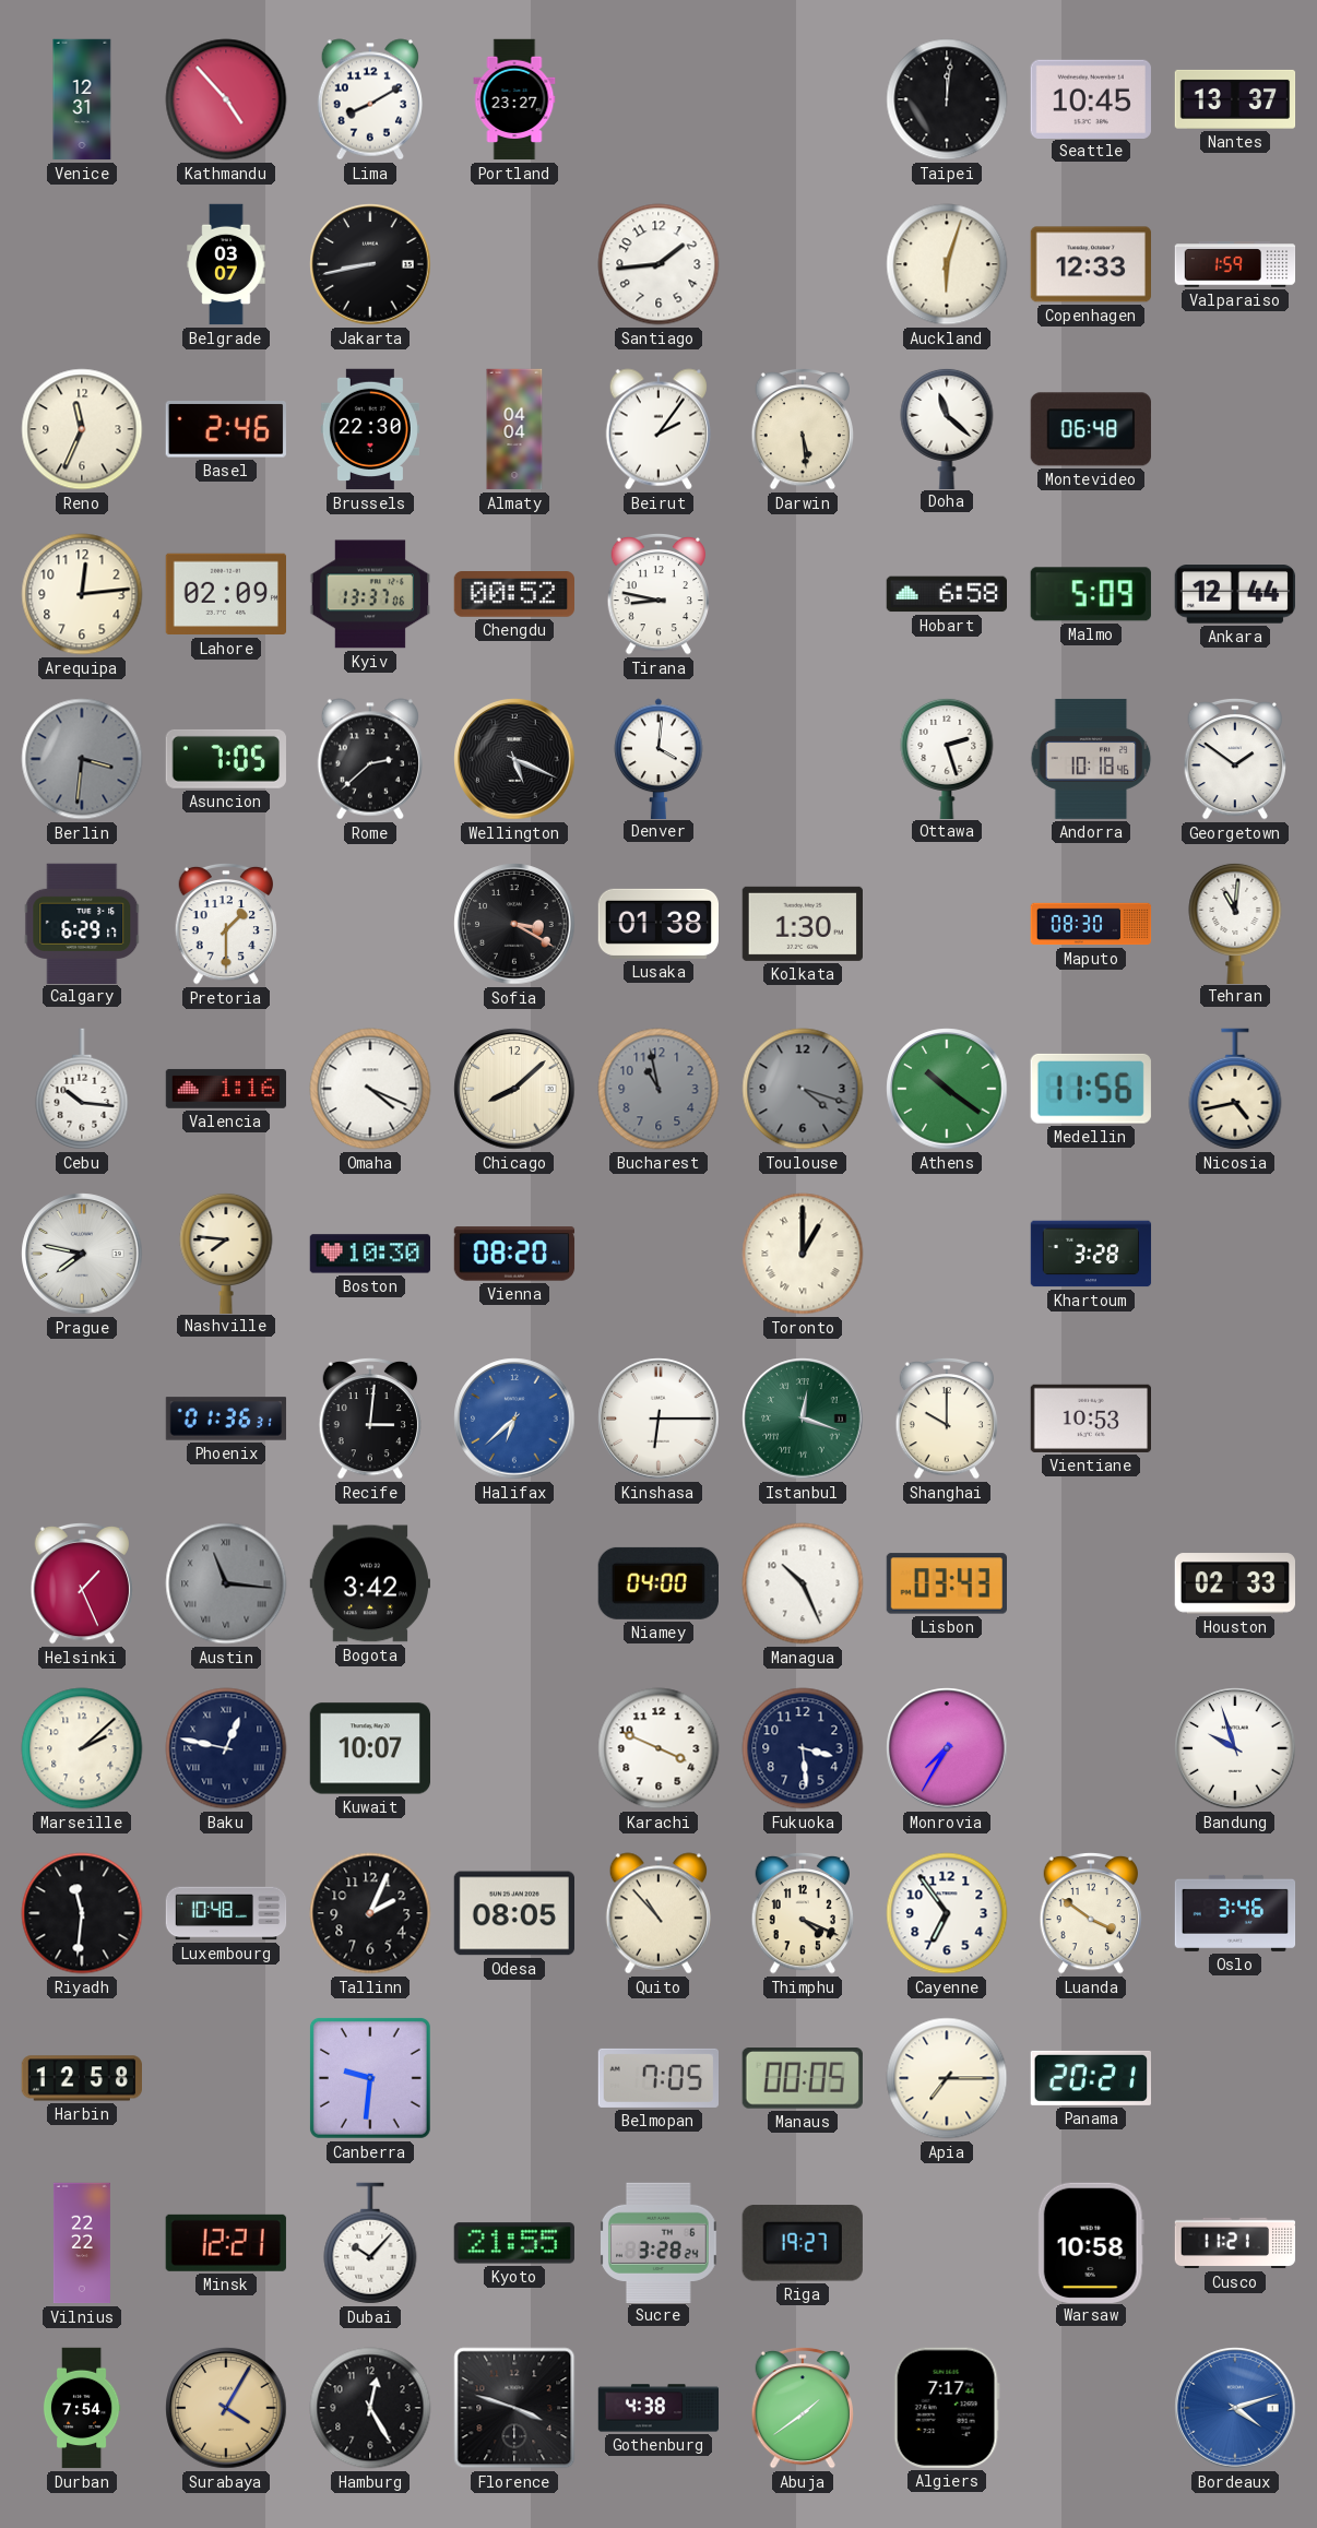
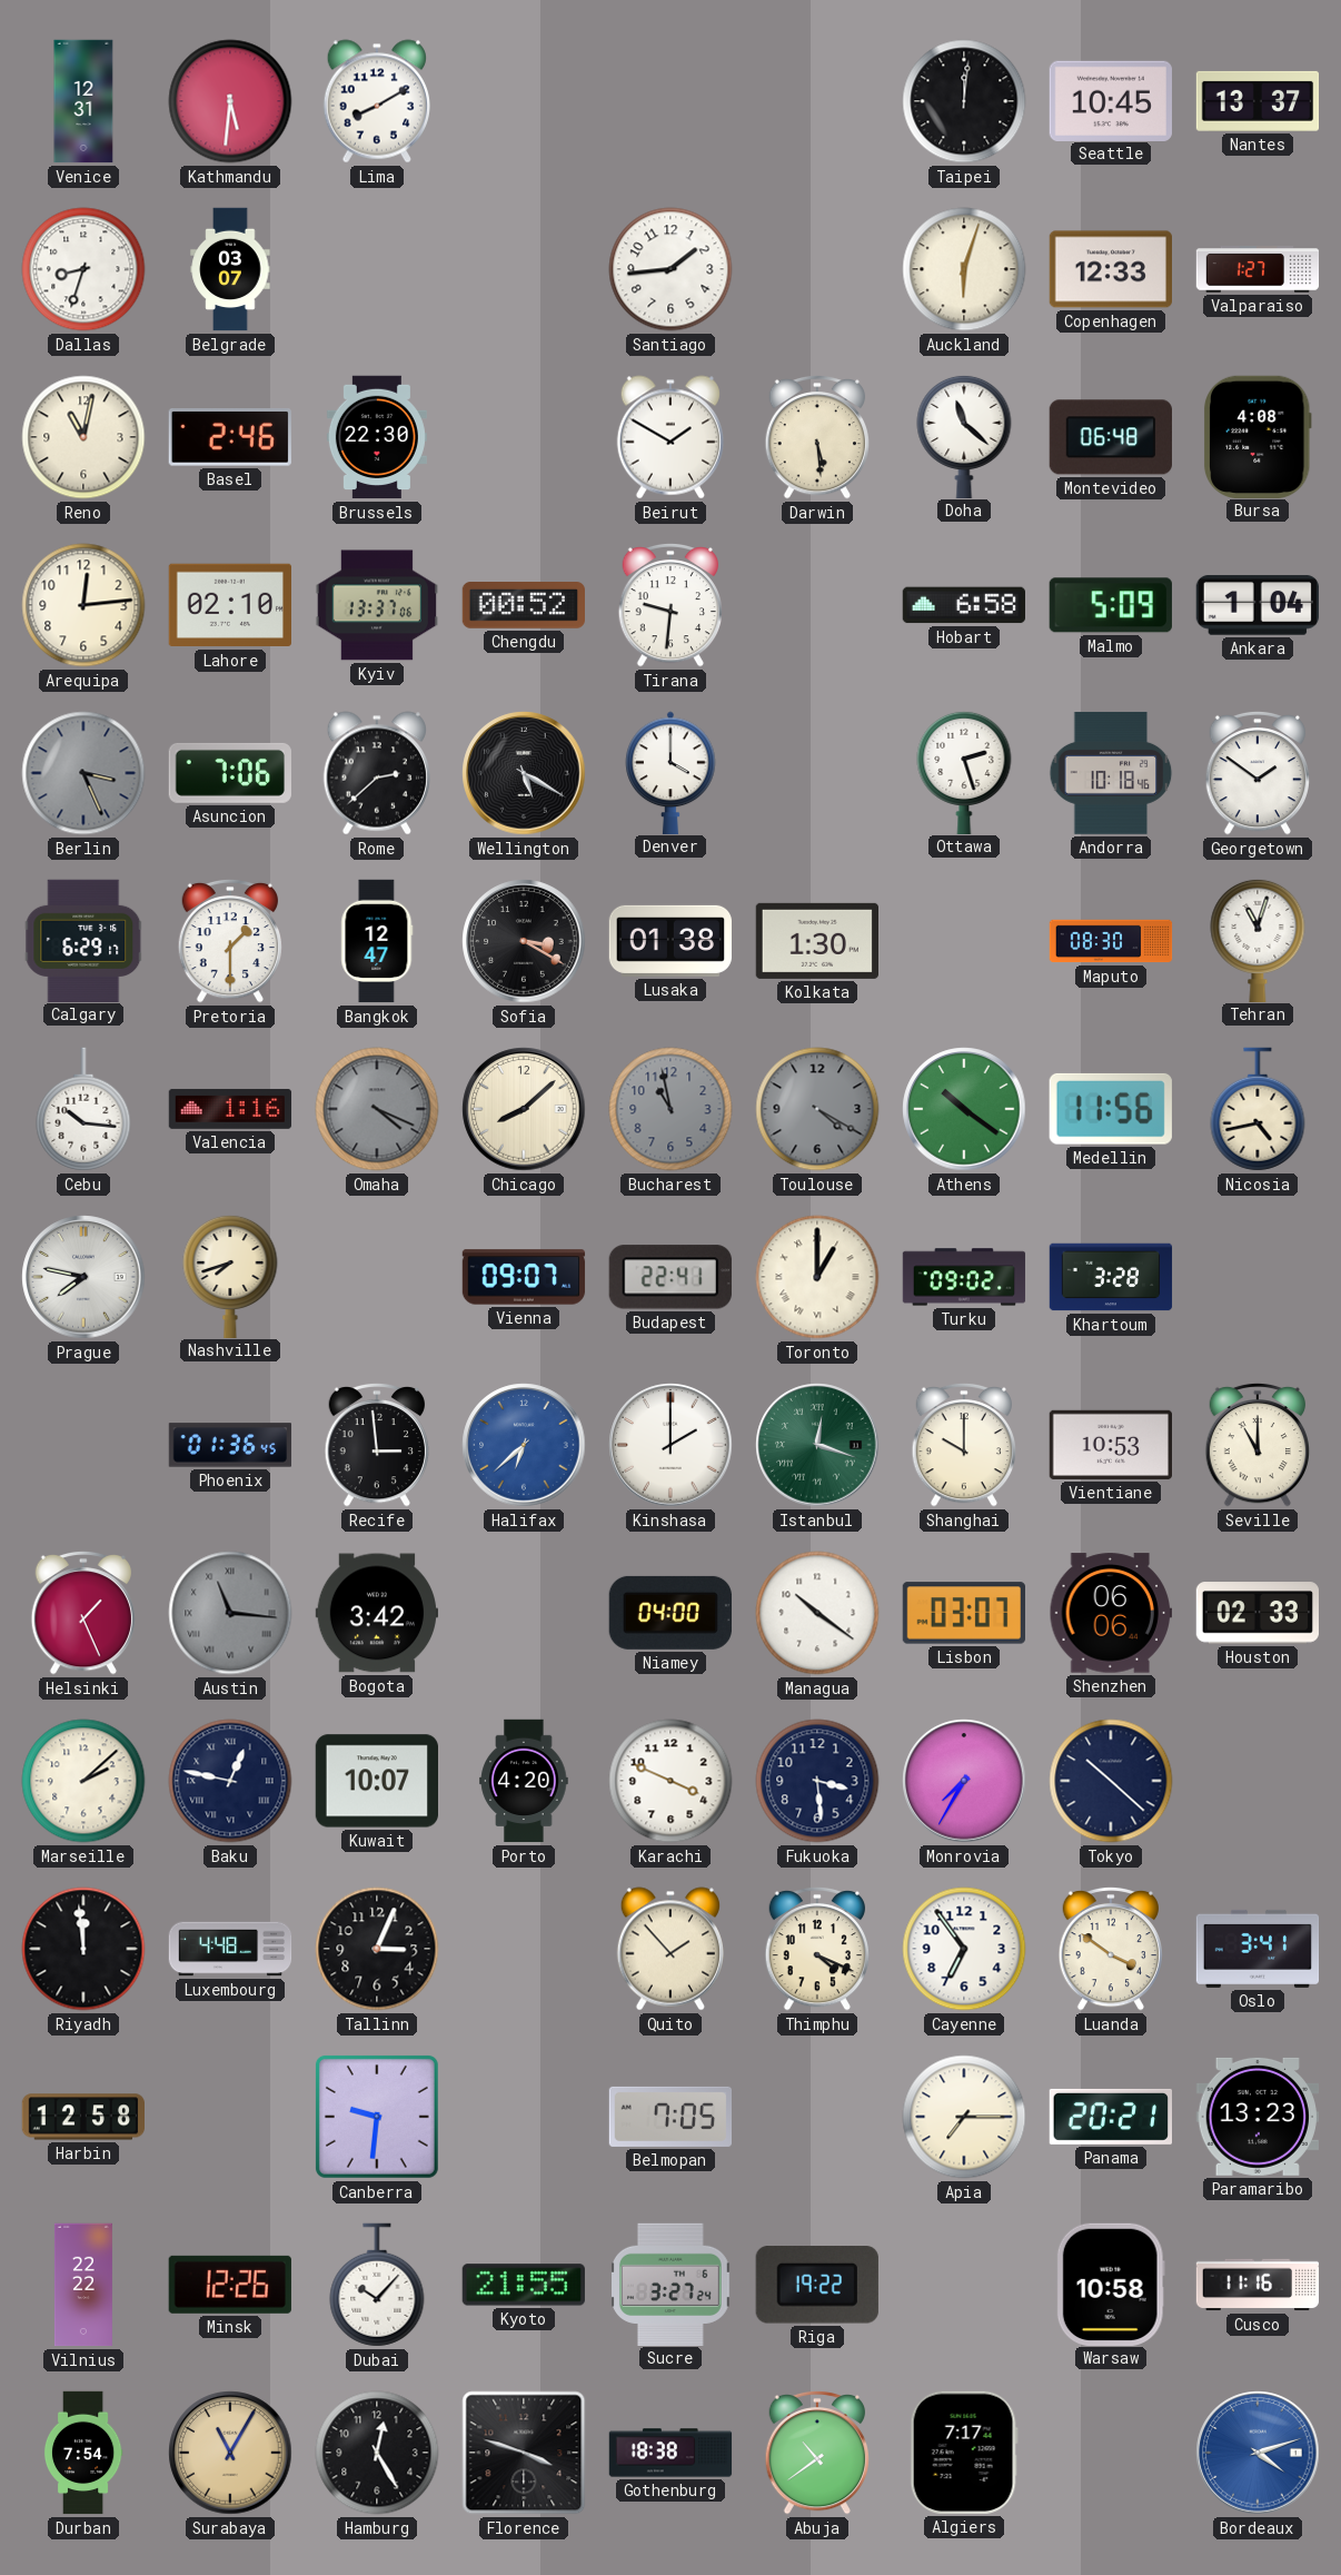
Kathmandu: 4:53 -> 5:31 (230, 101)
Portland: 23:27 -> none (514, 99)
Dallas: none -> 8:33 (83, 269)
Jakarta: 8:43 -> none (370, 264)
Valparaiso: 1:59 -> 1:27 (1258, 269)
Reno: 11:34 -> 11:02 (83, 437)
Almaty: 04:04 -> none (514, 429)
Beirut: 2:06 -> 1:50 (670, 437)
Bursa: none -> 4:08 (1259, 436)
Lahore: 02:09 -> 02:10 (229, 605)
Tirana: 8:47 -> 9:31 (669, 605)
Ankara: 12:44 -> 1:04 (1258, 605)
Berlin: 3:31 -> 3:26 (83, 773)
Asuncion: 7:05 -> 7:06 (230, 773)
Wellington: 5:19 -> 5:20 (524, 773)
Denver: 4:01 -> 4:00 (670, 772)
Bangkok: none -> 12:47 (377, 941)
Tehran: 11:01 -> 11:03 (1258, 940)
Omaha dial: white -> grey (377, 1109)
Toulouse: 4:18 -> 4:20 (817, 1109)
Nashville: 7:46 -> 7:42 (230, 1276)
Boston: 10:30 -> none (370, 1254)
Vienna: 08:20 -> 09:07 (524, 1277)
Budapest: none -> 22:41 (670, 1277)
Turku: none -> 09:02 (964, 1277)
Phoenix: 01:36:31 -> 01:36:45 (230, 1445)
Recife: 3:01 -> 2:59 (376, 1445)
Kinshasa: 6:15 -> 2:00 (670, 1445)
Seville: none -> 11:00 (1256, 1445)
Managua: 10:26 -> 10:21 (817, 1613)
Lisbon: 03:43 -> 03:07 (963, 1613)
Shenzhen: none -> 06:06 (1110, 1613)
Porto: none -> 4:20 (524, 1781)
Tokyo: none -> 10:22 (1111, 1781)
Bandung: 9:57 -> none (1235, 1748)
Riyadh: 11:31 -> 11:59 (83, 1949)
Luxembourg: 10:48 -> 4:48 (230, 1949)
Tallinn: 2:04 -> 3:04 (377, 1949)
Odesa: 08:05 -> none (513, 1913)
Quito: 10:53 -> 1:53 (670, 1949)
Oslo: 3:46 -> 3:41 (1258, 1949)
Manaus: 00:05 -> none (803, 2079)
Paramaribo: none -> 13:23 (1256, 2117)
Minsk: 12:21 -> 12:26 (230, 2285)
Sucre: 3:28 -> 3:27 (672, 2284)
Riga: 19:27 -> 19:22 (817, 2285)
Cusco: 11:21 -> 11:16 (1258, 2285)
Surabaya: 4:05 -> 11:05 (230, 2453)
Gothenburg: 4:38 -> 18:38 (670, 2453)
Abuja: 1:39 -> 10:39 (816, 2453)
